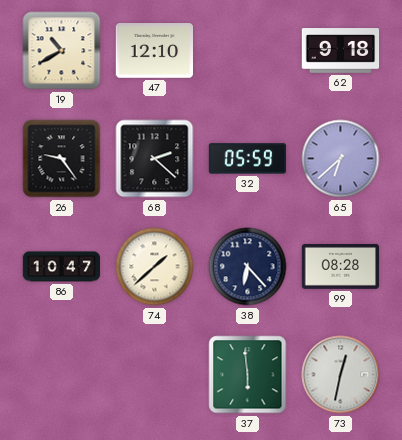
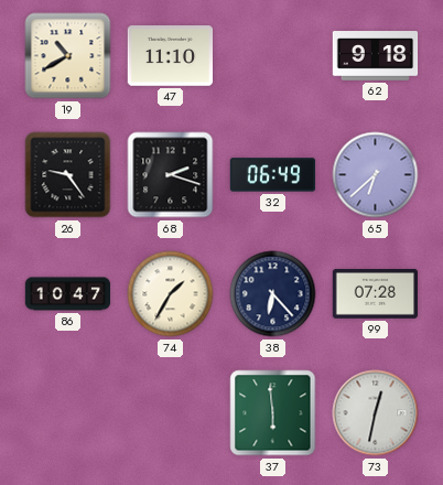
47: 12:10 -> 11:10 (171, 56)
68: 2:22 -> 2:18 (171, 175)
32: 05:59 -> 06:49 (273, 175)
74: 1:38 -> 1:35 (171, 294)
99: 08:28 -> 07:28 (376, 294)
